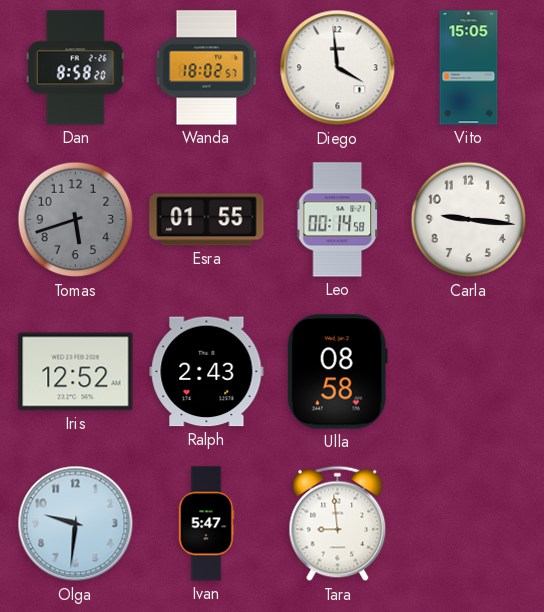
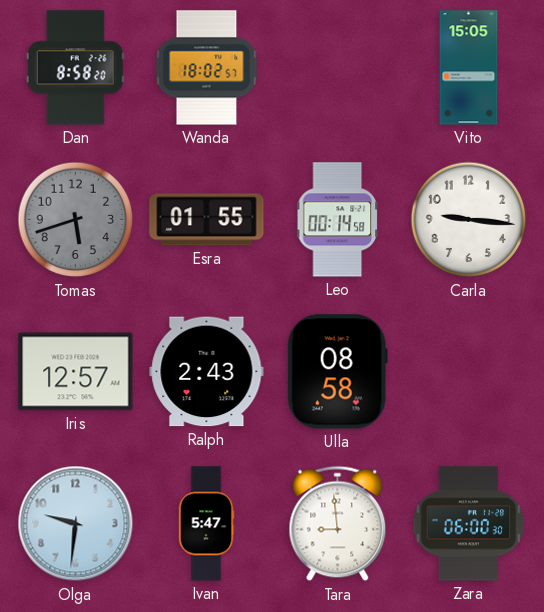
Diego: 3:59 -> none (338, 68)
Iris: 12:52 -> 12:57 (76, 372)
Zara: none -> 06:00 (469, 524)
